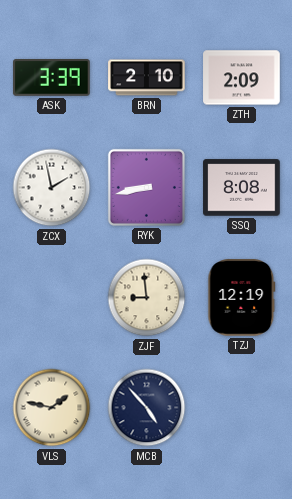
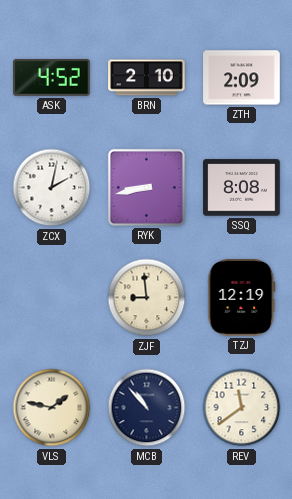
ASK: 3:39 -> 4:52 (52, 78)
ZCX: 1:58 -> 2:02 (52, 188)
MCB: 4:53 -> 10:53 (147, 408)
REV: none -> 11:39 (242, 408)
